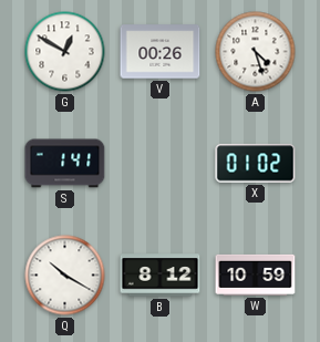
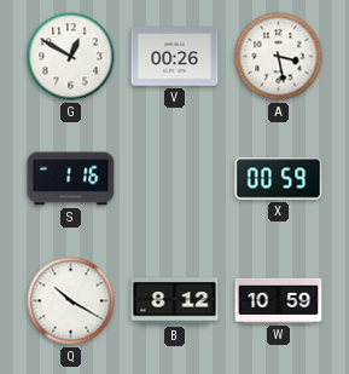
A: 4:27 -> 3:28 (279, 57)
S: 1:41 -> 1:16 (71, 179)
X: 01:02 -> 00:59 (279, 179)
